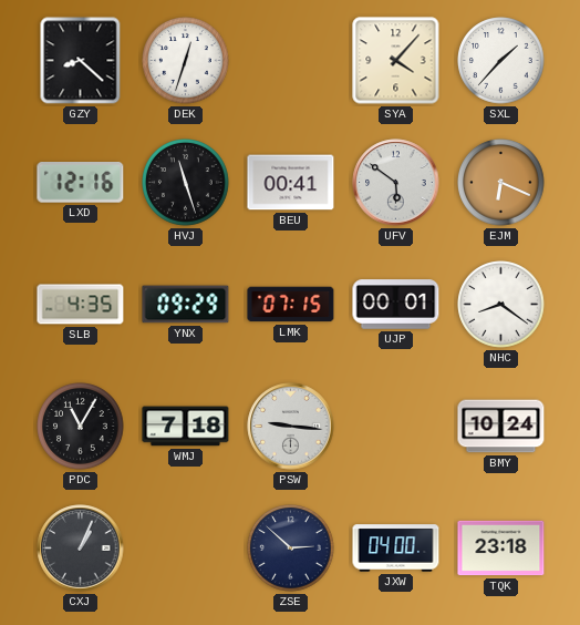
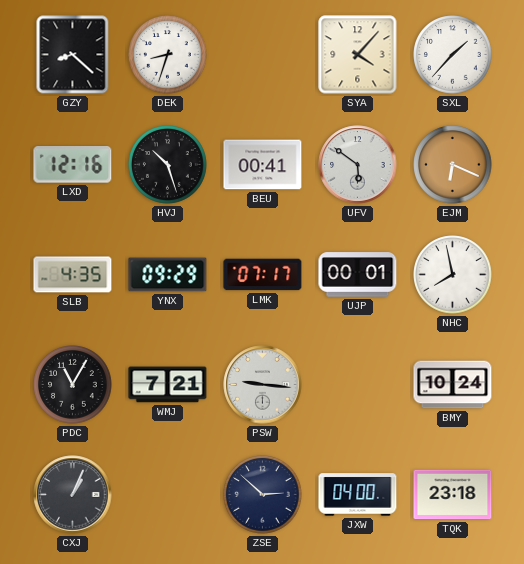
DEK: 12:33 -> 8:33 (168, 55)
HVJ: 11:27 -> 10:27 (168, 165)
LMK: 07:15 -> 07:17 (263, 275)
NHC: 8:21 -> 7:58 (453, 275)
WMJ: 7:18 -> 7:21 (168, 385)
